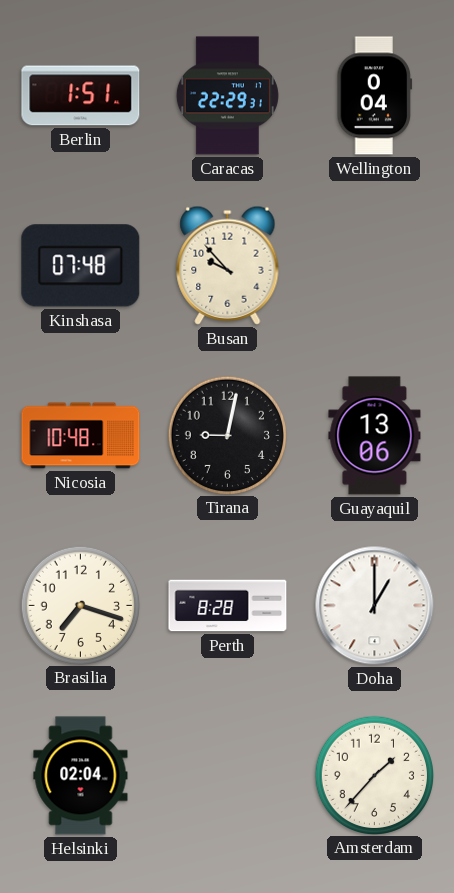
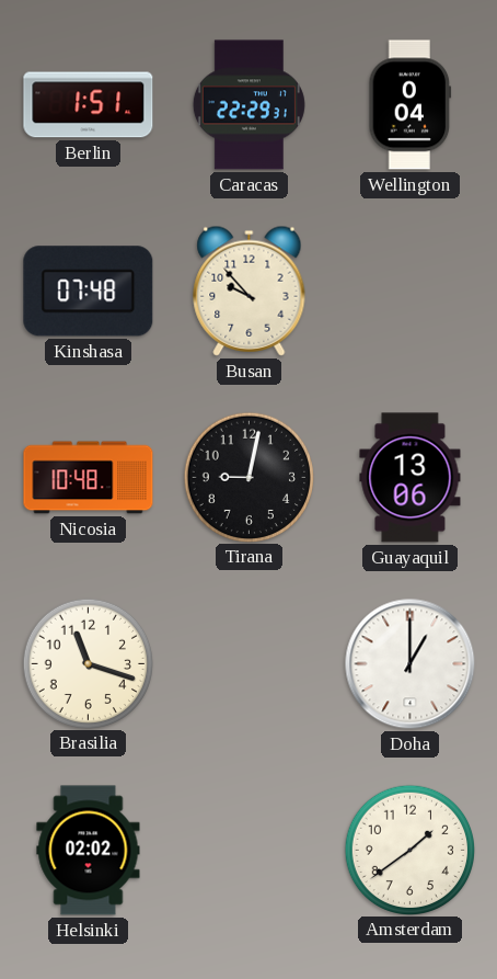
Brasilia: 7:18 -> 11:18 (88, 663)
Perth: 8:28 -> none (228, 606)
Helsinki: 02:04 -> 02:02 (89, 851)
Amsterdam: 1:37 -> 1:39 (409, 850)
